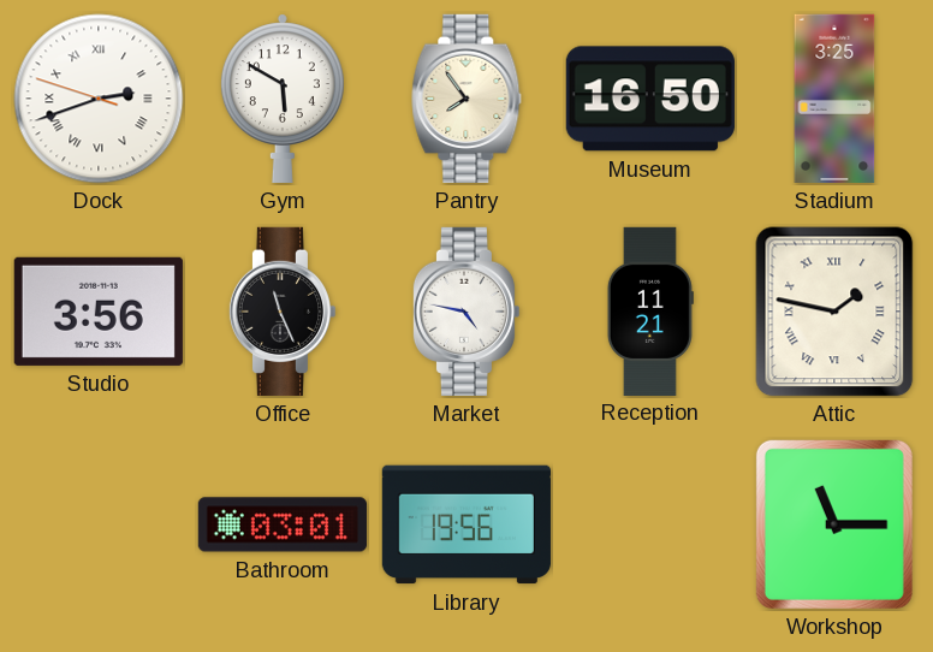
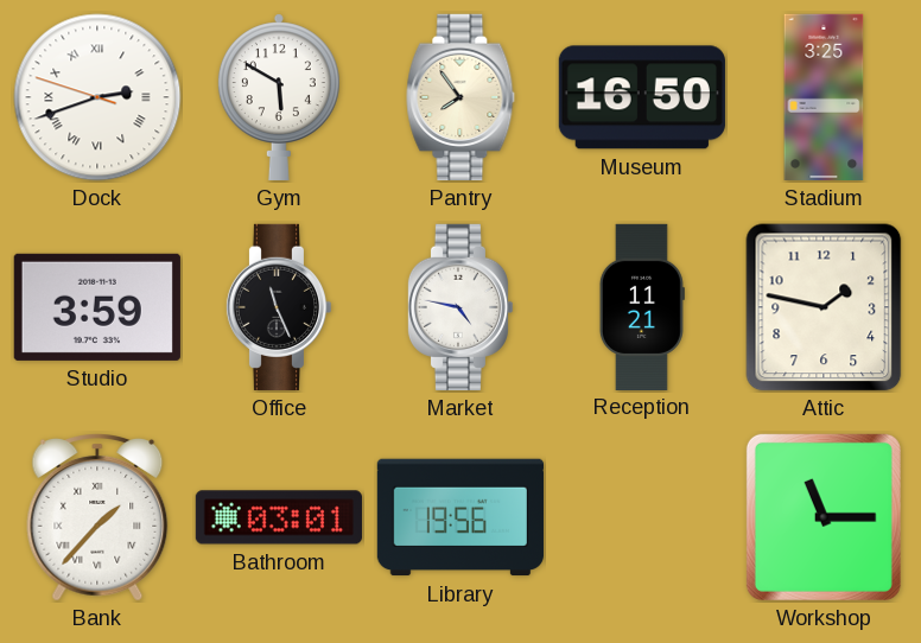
Studio: 3:56 -> 3:59 (97, 307)
Attic numerals: Roman -> Arabic (824, 307)
Bank: none -> 1:37 (97, 518)
